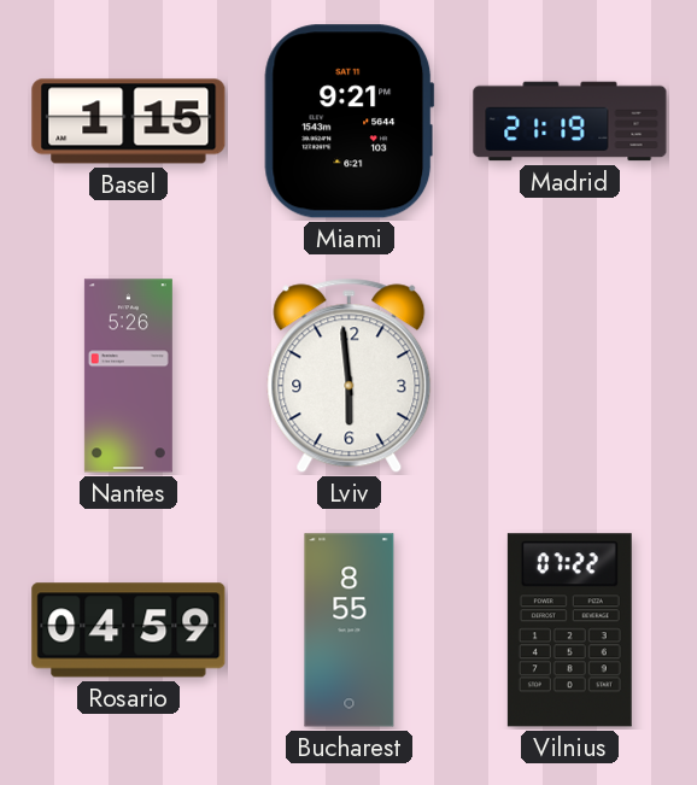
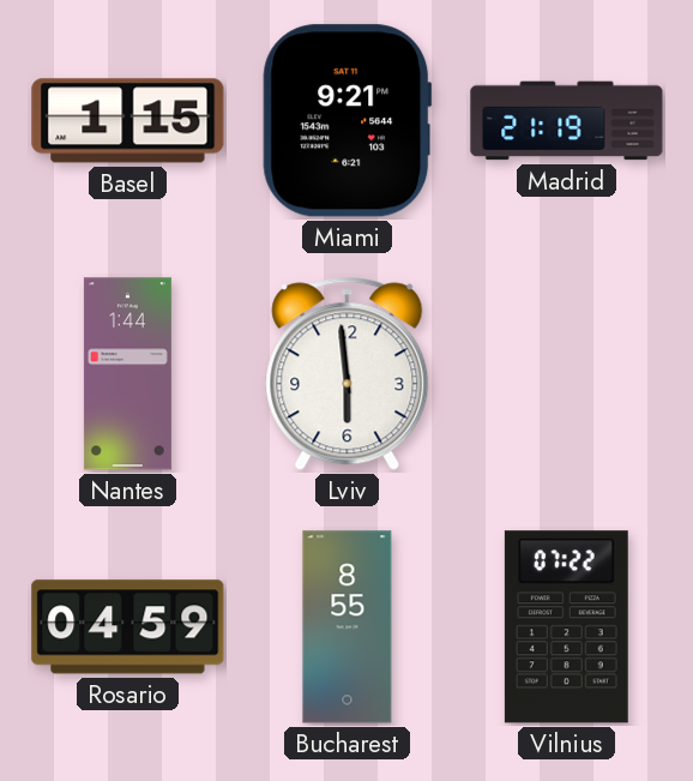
Nantes: 5:26 -> 1:44 (127, 374)
